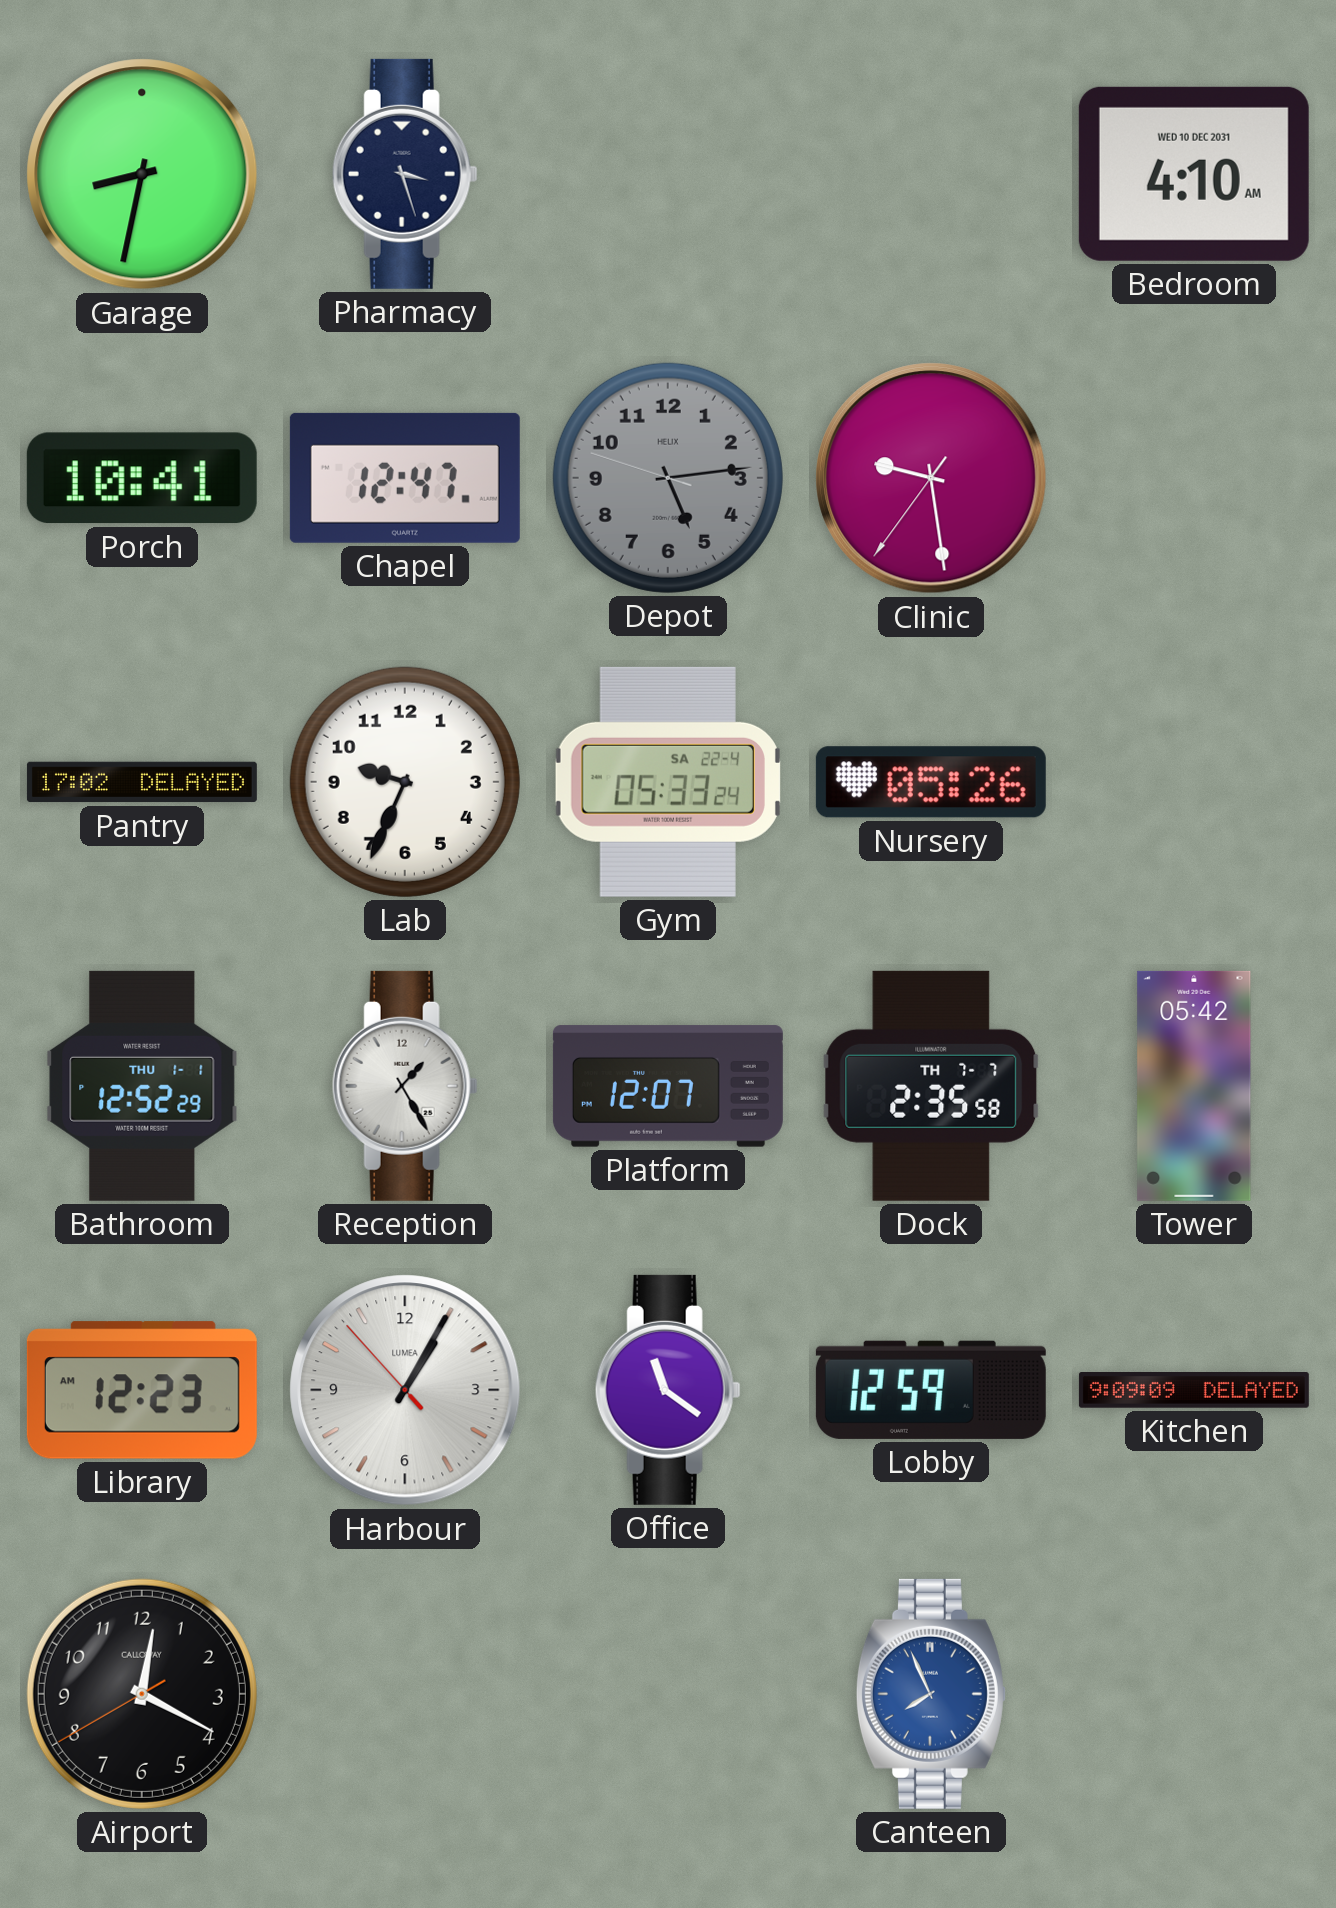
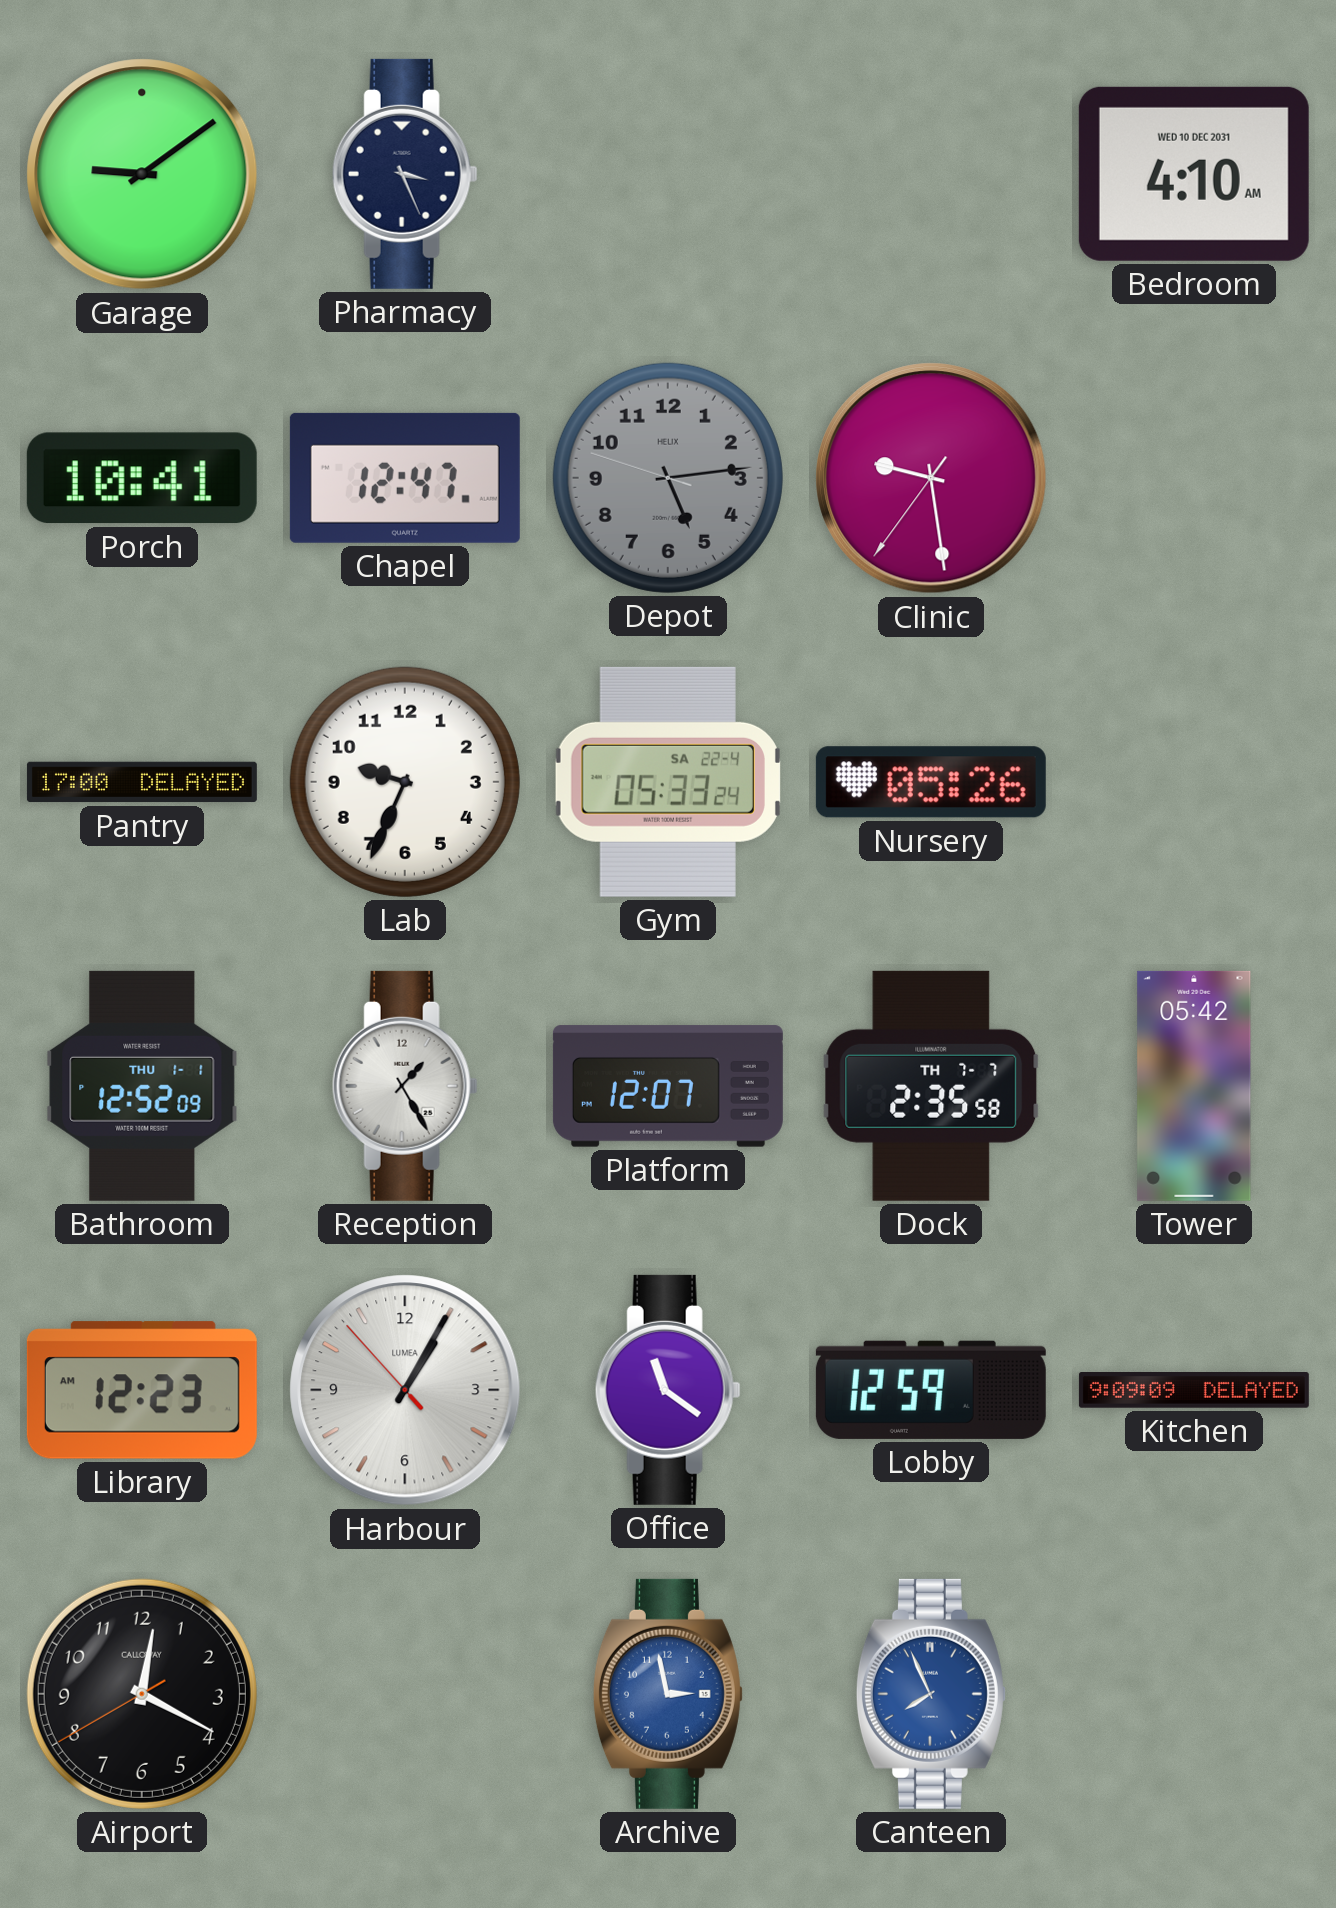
Garage: 8:32 -> 9:09 (142, 174)
Pharmacy: 3:27 -> 3:26 (405, 174)
Pantry: 17:02 -> 17:00 (142, 782)
Bathroom: 12:52:29 -> 12:52:09 (142, 1086)
Archive: none -> 2:58 (668, 1694)
